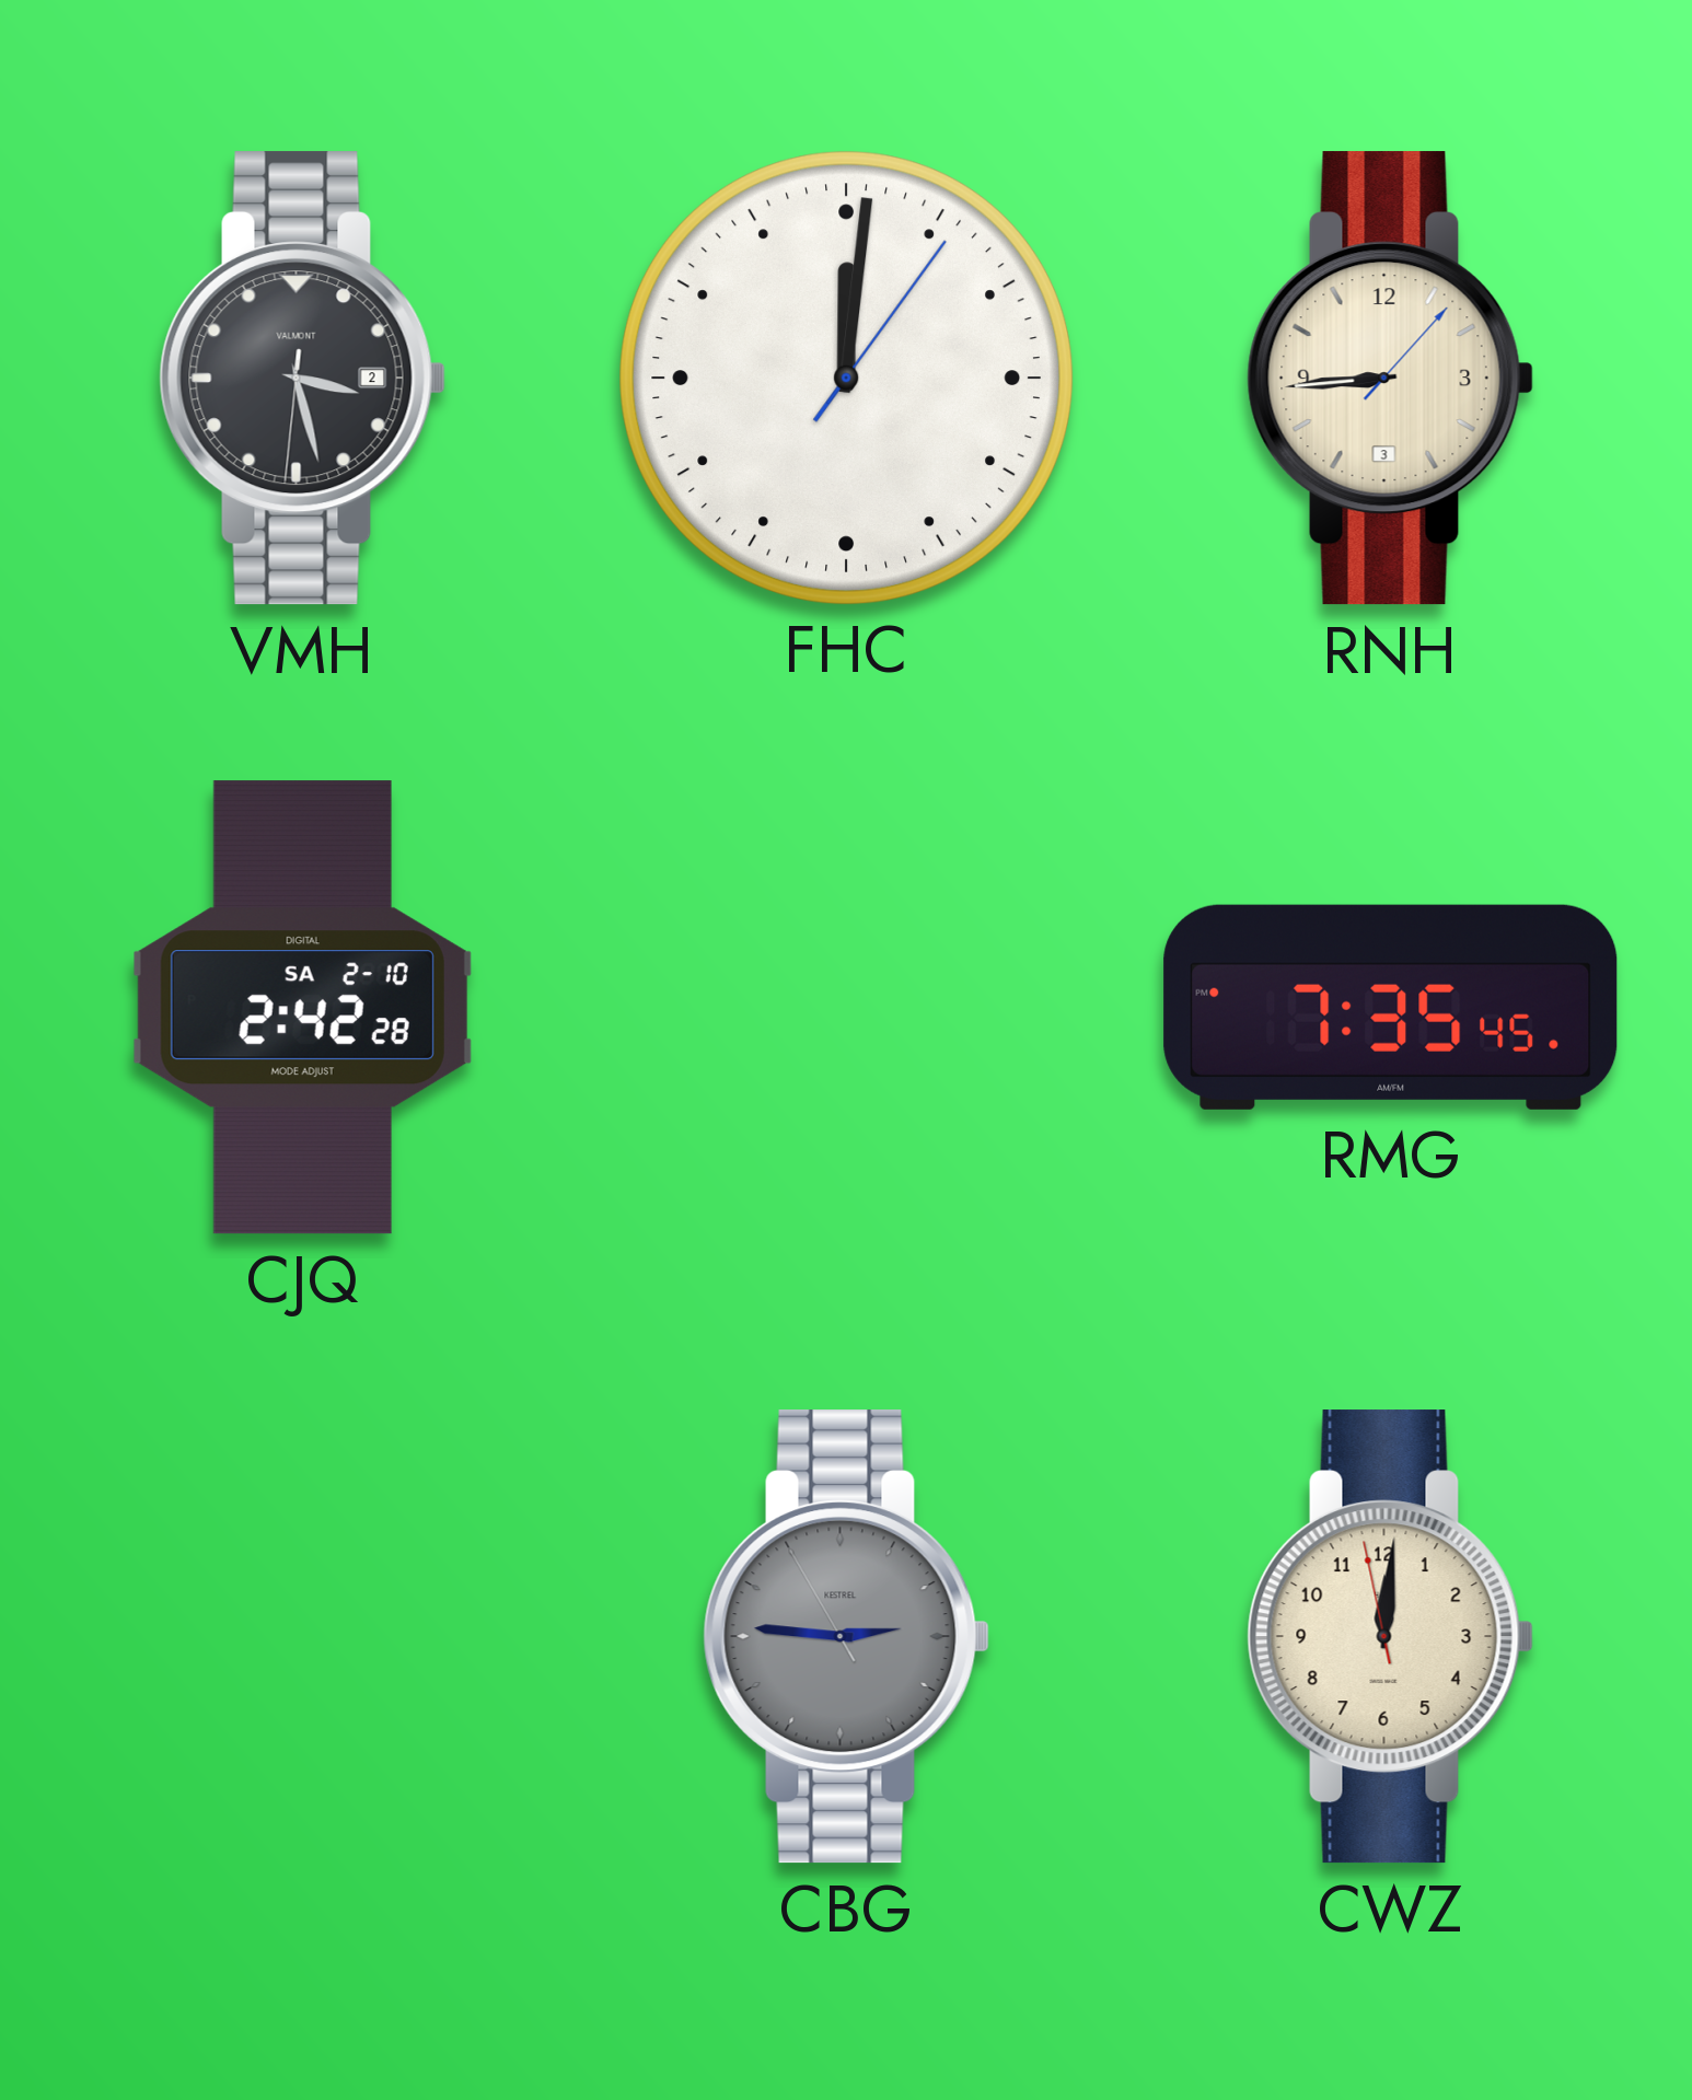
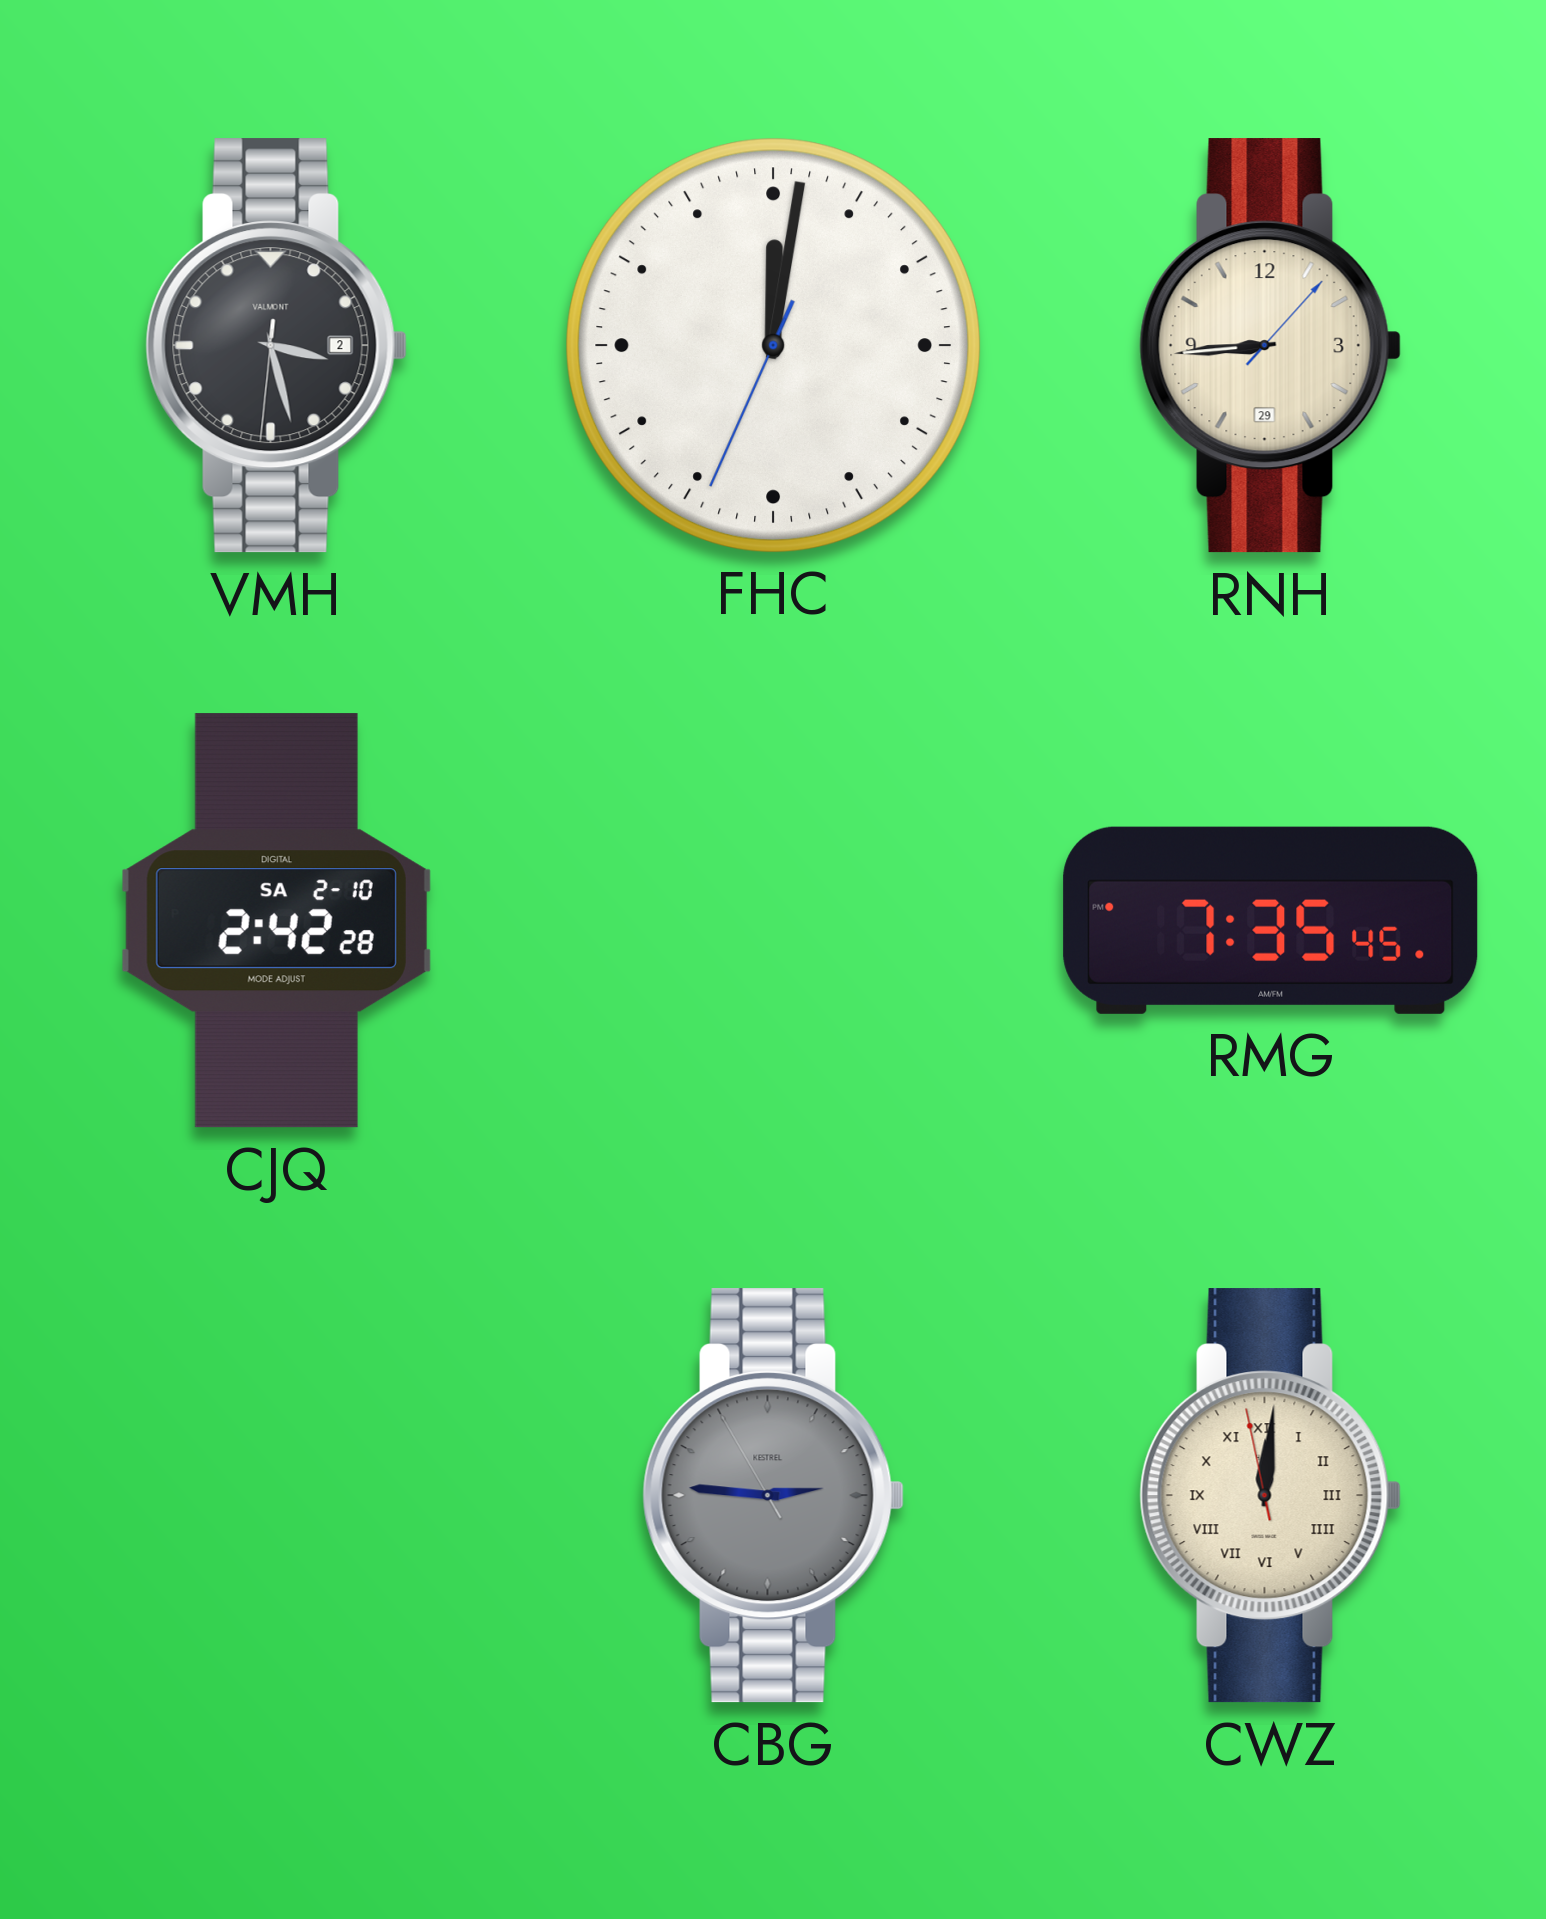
FHC: 12:01:06 -> 12:01:34 (773, 345)
RNH date: 3 -> 29 (1270, 346)
CWZ numerals: Arabic -> Roman (1270, 1496)
